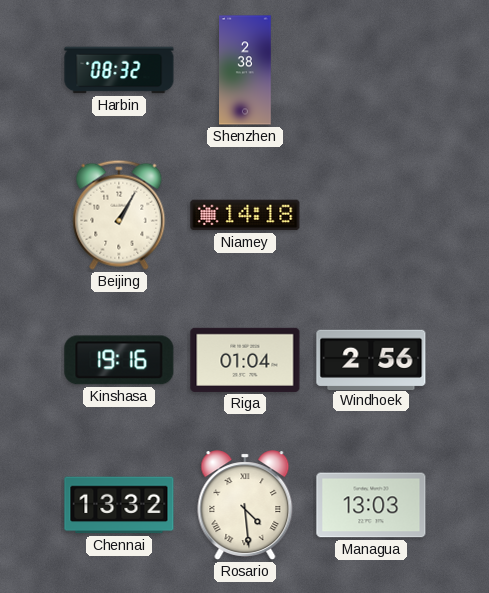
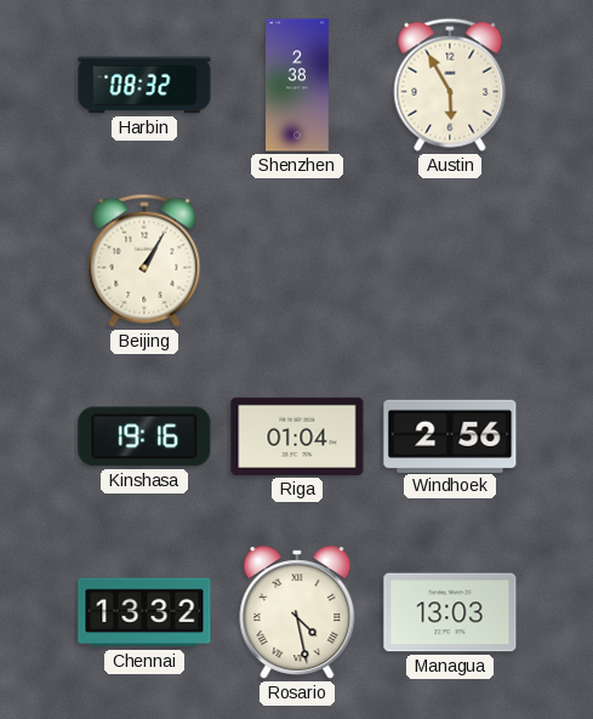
Austin: none -> 5:55 (450, 85)
Niamey: 14:18 -> none (245, 215)
Rosario: 4:29 -> 4:28 (297, 612)
